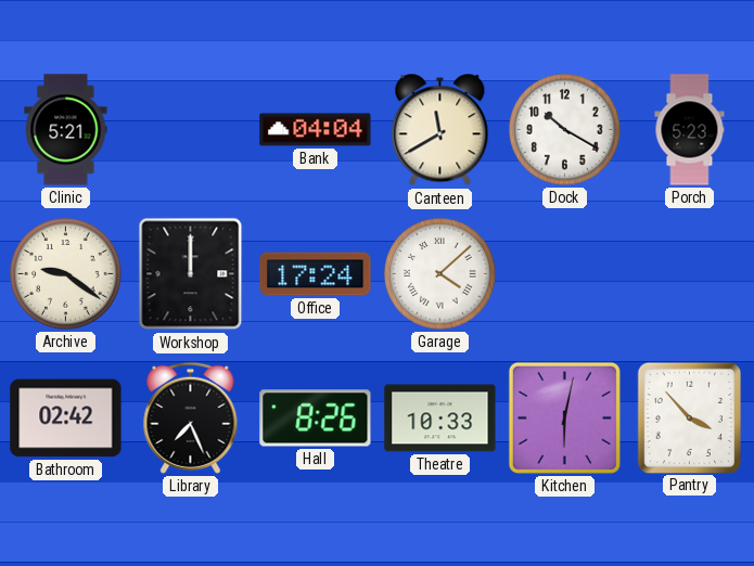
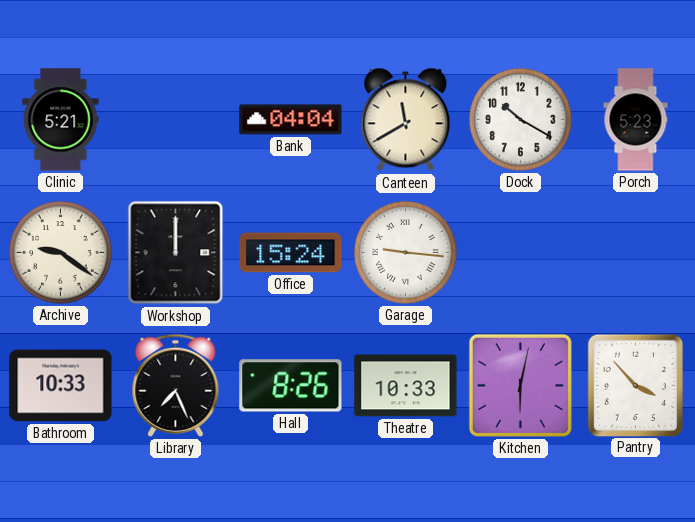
Office: 17:24 -> 15:24 (291, 253)
Garage: 4:08 -> 9:16 (406, 253)
Bathroom: 02:42 -> 10:33 (61, 386)
